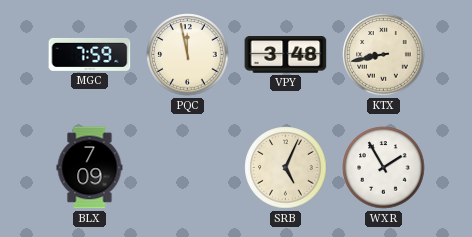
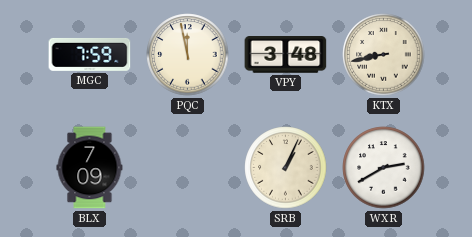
SRB: 5:04 -> 1:04 (286, 168)
WXR: 1:55 -> 2:40 (384, 168)
